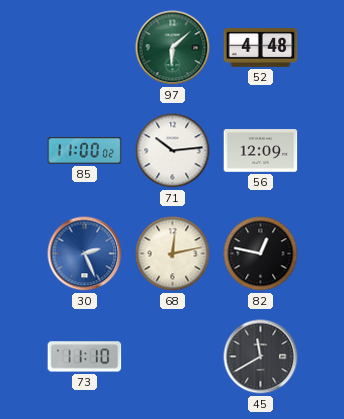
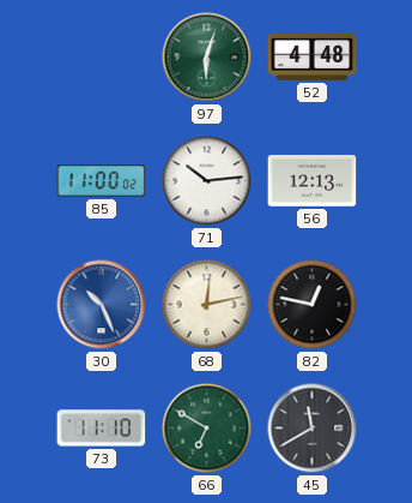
97: 6:08 -> 6:03 (207, 58)
56: 12:09 -> 12:13 (313, 181)
30: 2:26 -> 10:26 (102, 305)
66: none -> 6:50 (207, 429)
